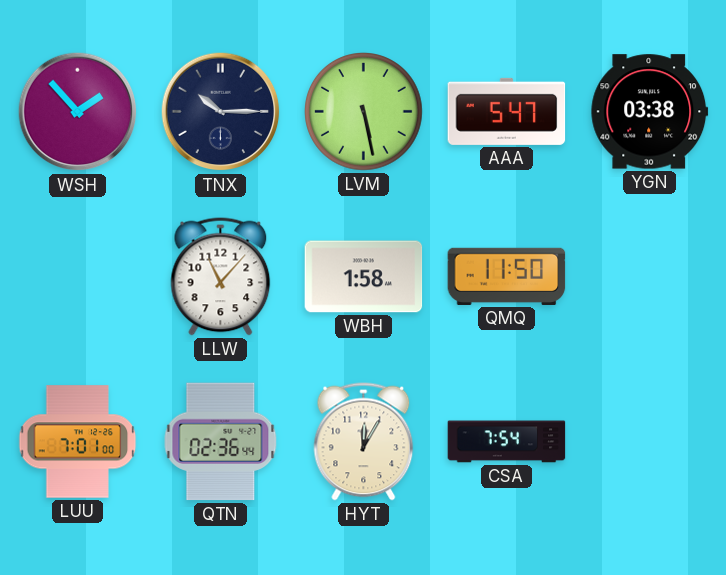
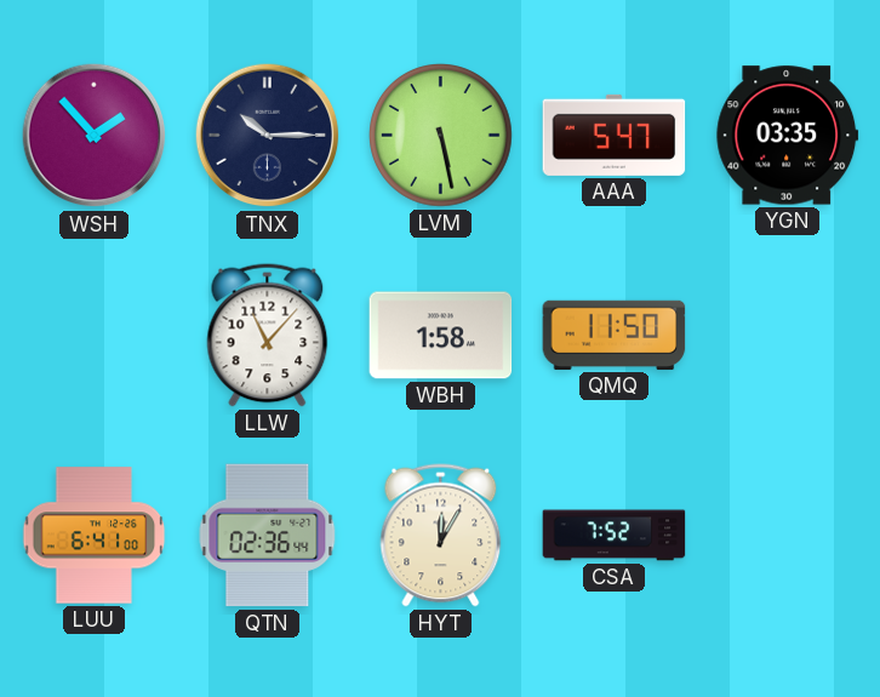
YGN: 03:38 -> 03:35 (788, 136)
LUU: 7:01 -> 6:41 (95, 536)
CSA: 7:54 -> 7:52 (615, 536)
